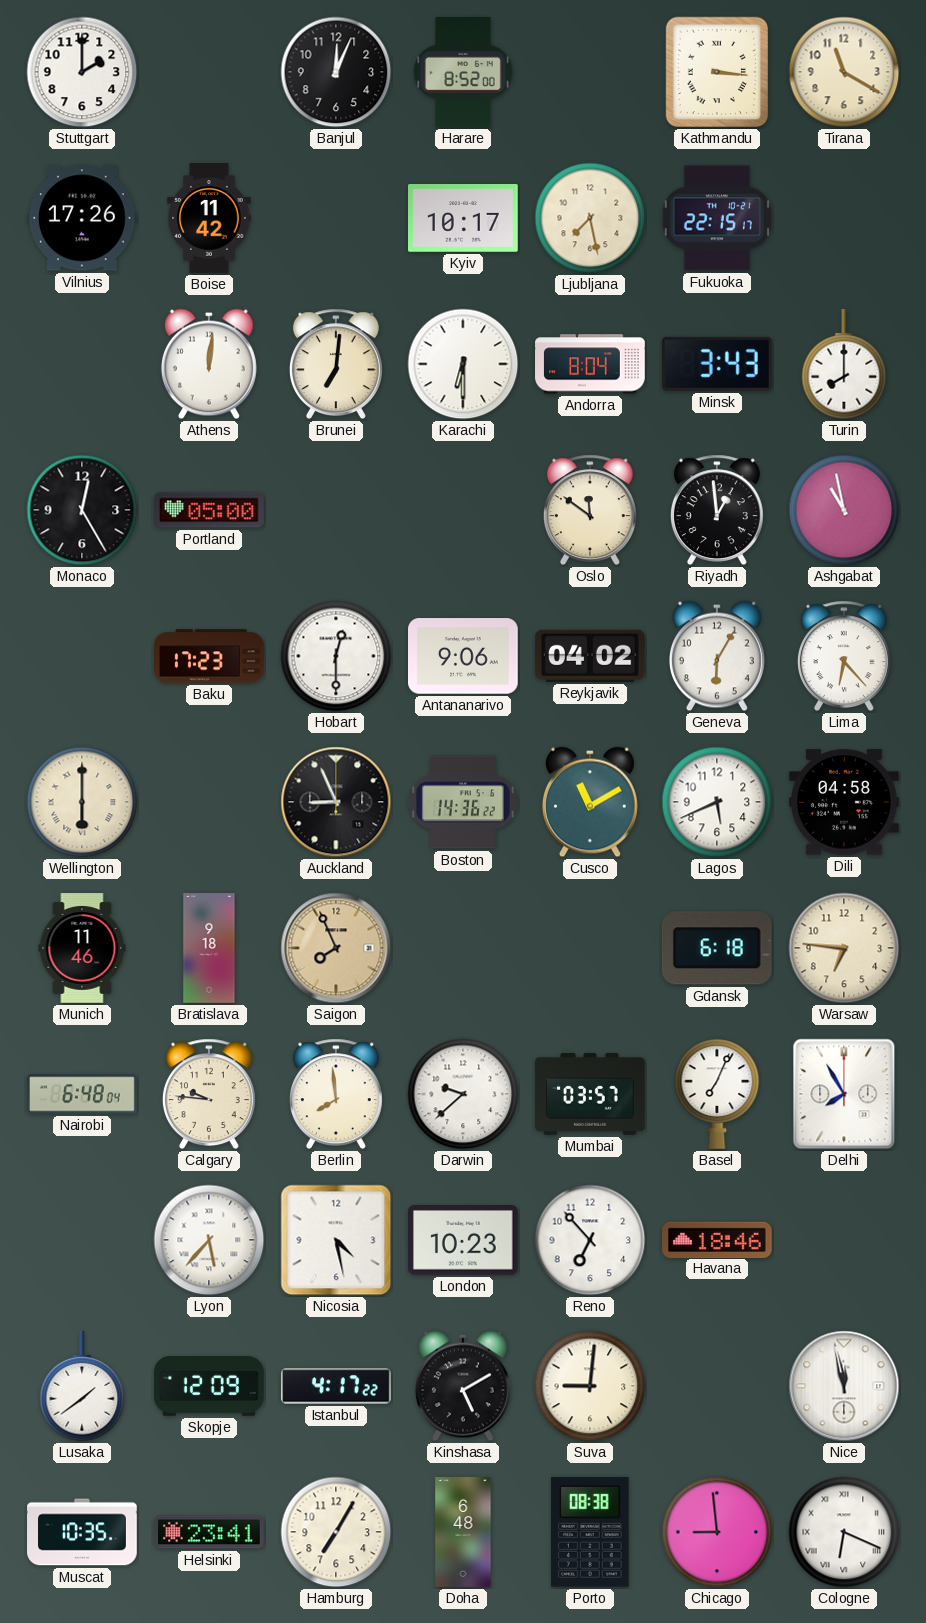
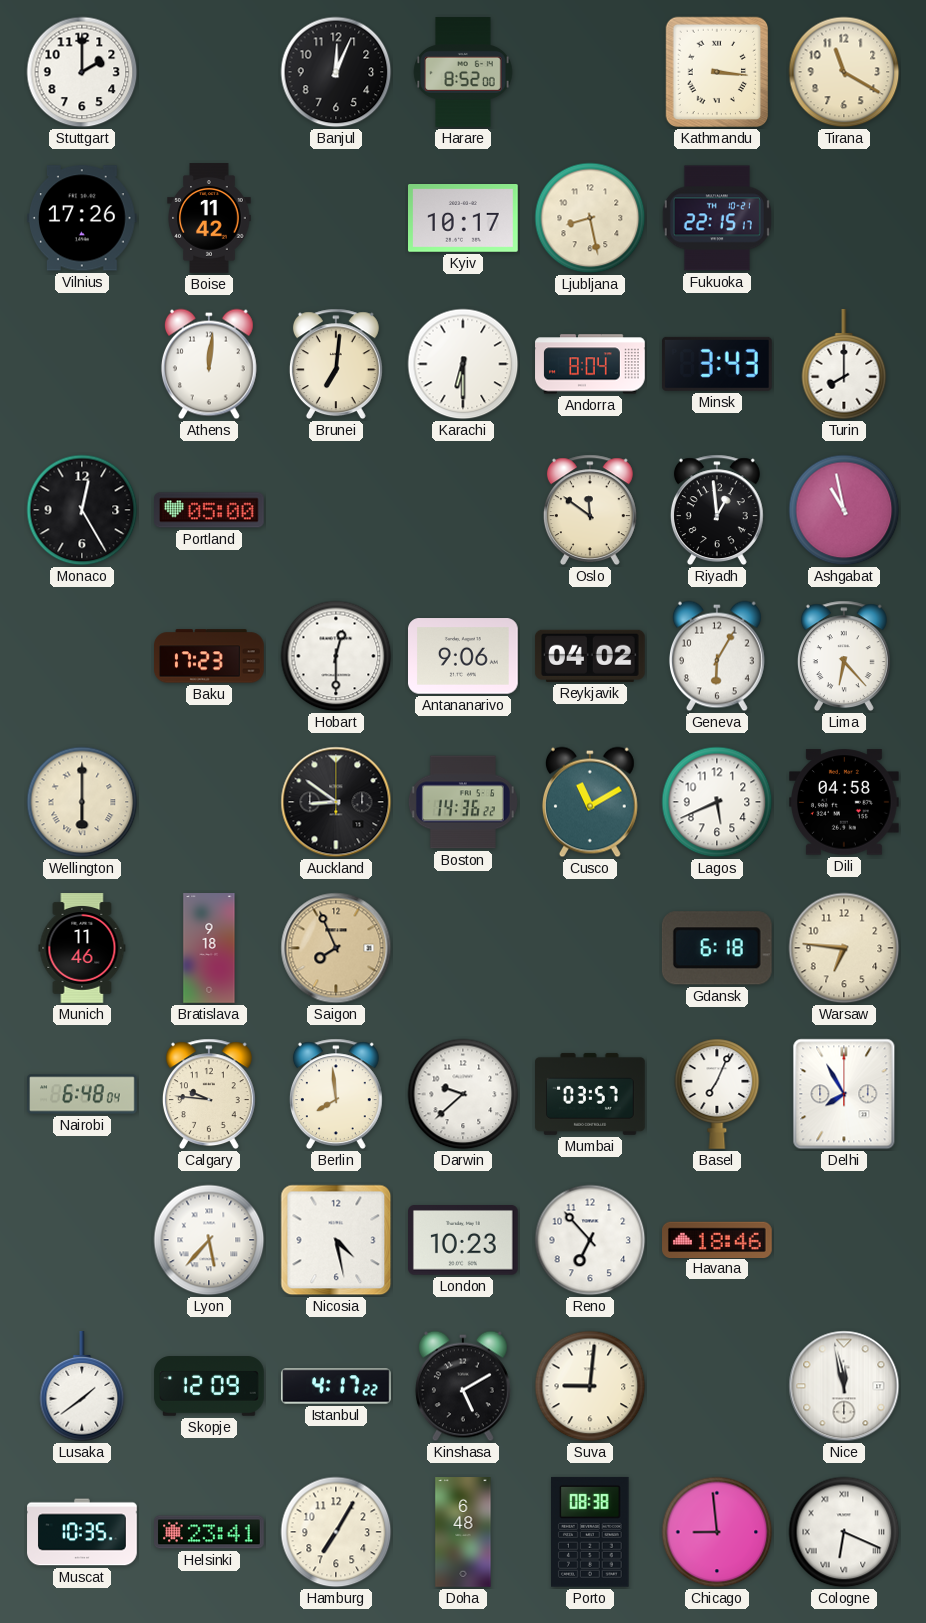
Ljubljana: 7:28 -> 8:28 (590, 218)
Auckland: 8:56 -> 8:51 (336, 802)
